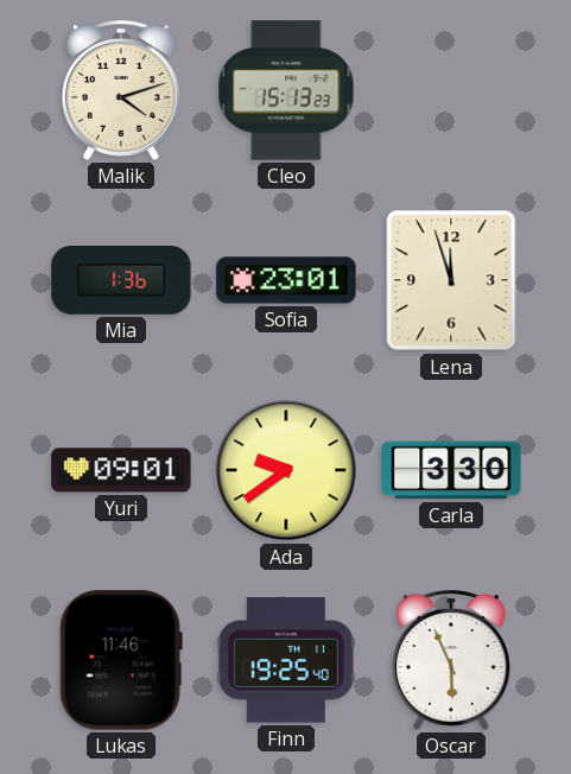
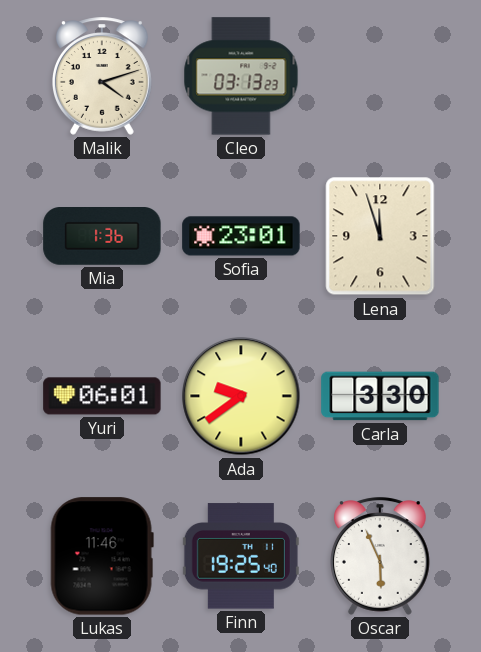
Cleo: 15:13 -> 03:13 (241, 76)
Yuri: 09:01 -> 06:01 (102, 396)
